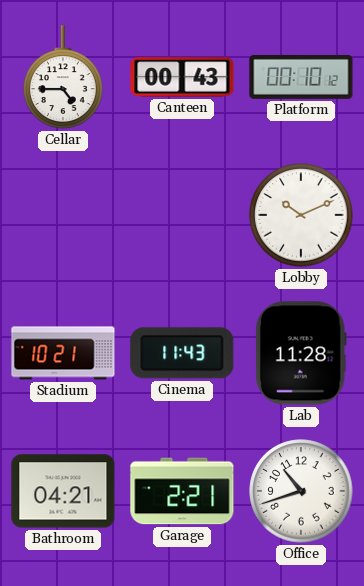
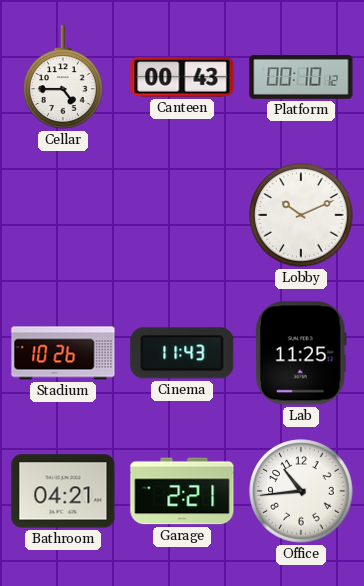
Stadium: 10:21 -> 10:26 (63, 353)
Lab: 11:28 -> 11:25 (301, 353)
Office: 10:42 -> 10:44 (301, 491)
